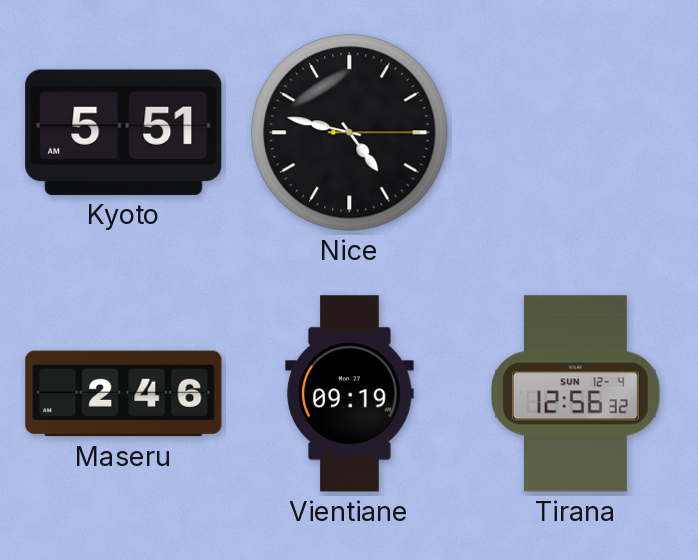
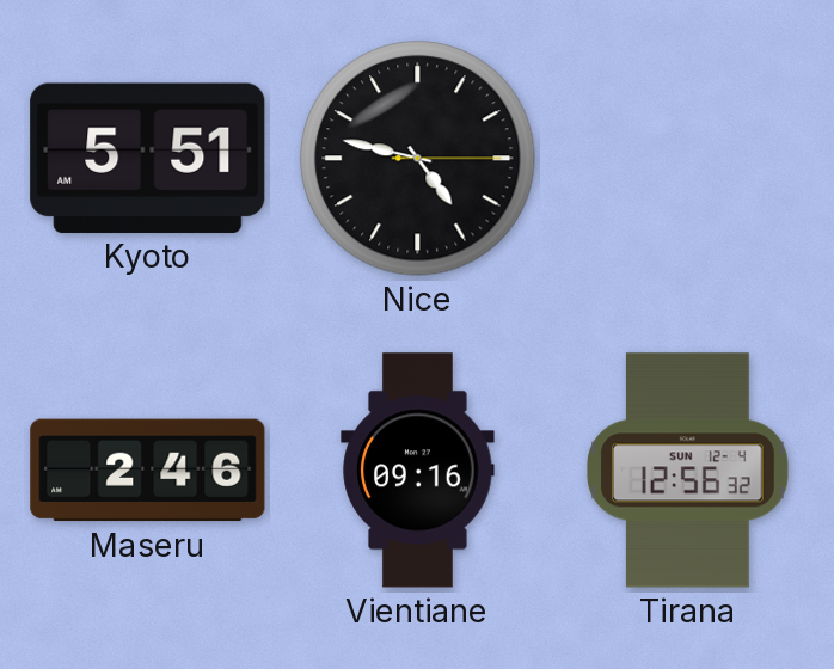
Vientiane: 09:19 -> 09:16 (418, 471)
